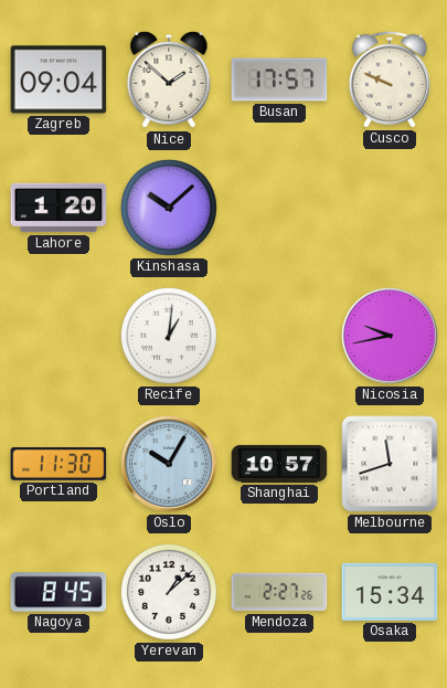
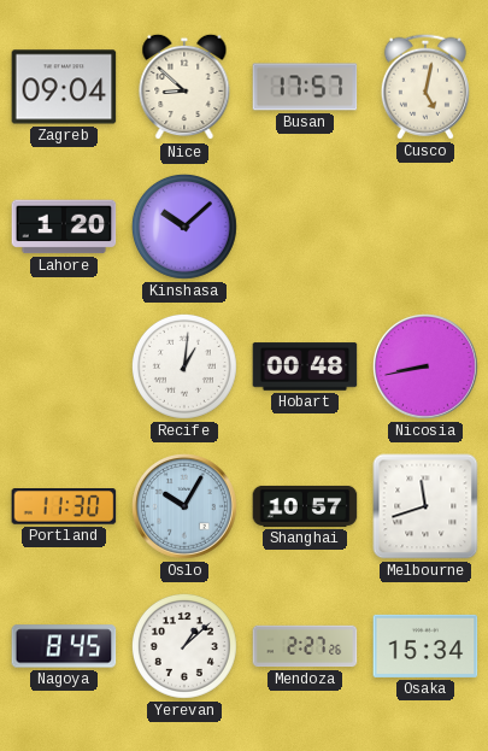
Nice: 1:52 -> 8:52 (184, 87)
Cusco: 9:49 -> 5:02 (425, 87)
Hobart: none -> 00:48 (305, 366)
Nicosia: 9:43 -> 8:43 (427, 368)
